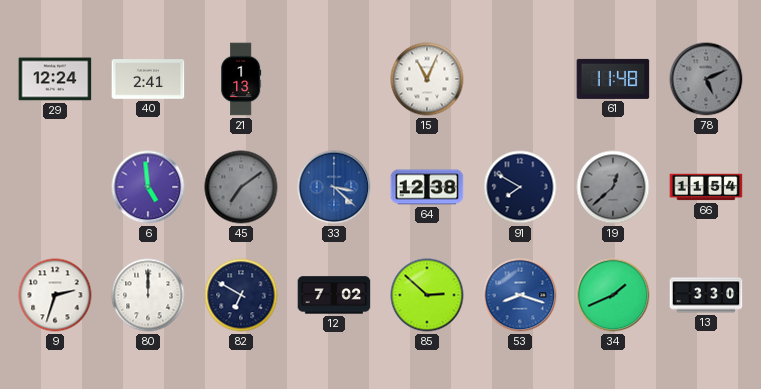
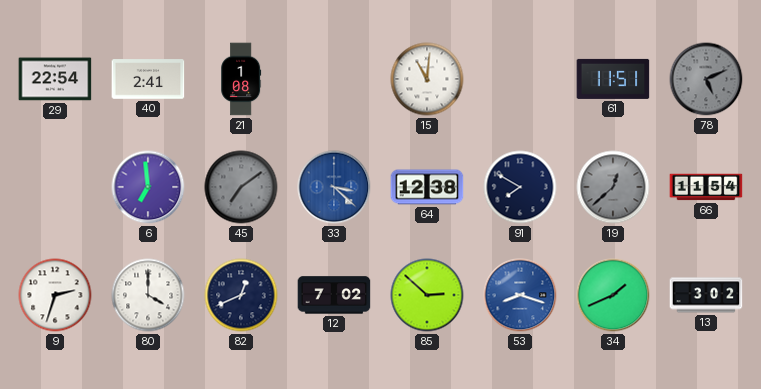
29: 12:24 -> 22:54 (55, 79)
21: 1:13 -> 1:08 (241, 79)
15: 11:04 -> 11:01 (427, 79)
61: 11:48 -> 11:51 (613, 79)
6: 4:59 -> 6:59 (148, 187)
80: 12:00 -> 4:00 (148, 295)
82: 6:50 -> 12:41 (241, 295)
13: 3:30 -> 3:02 (706, 295)
